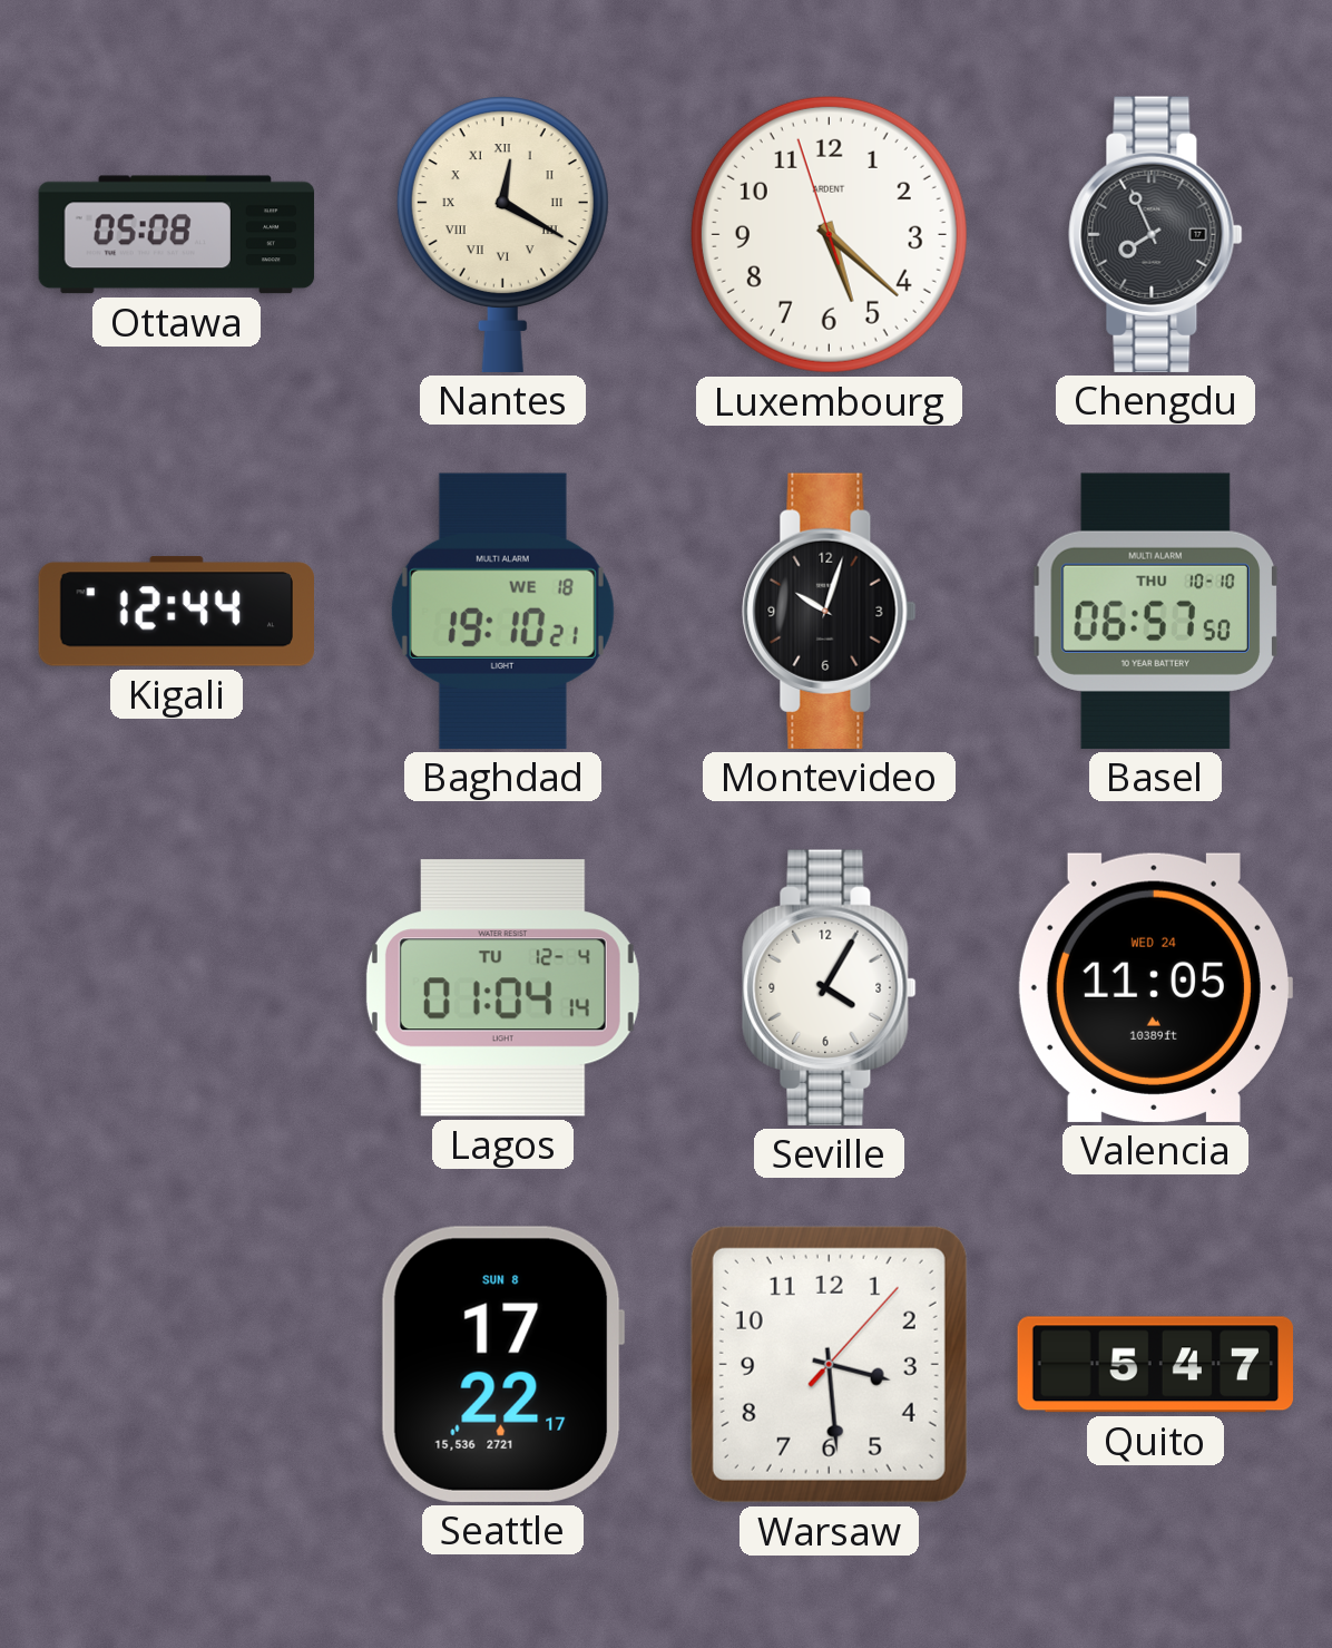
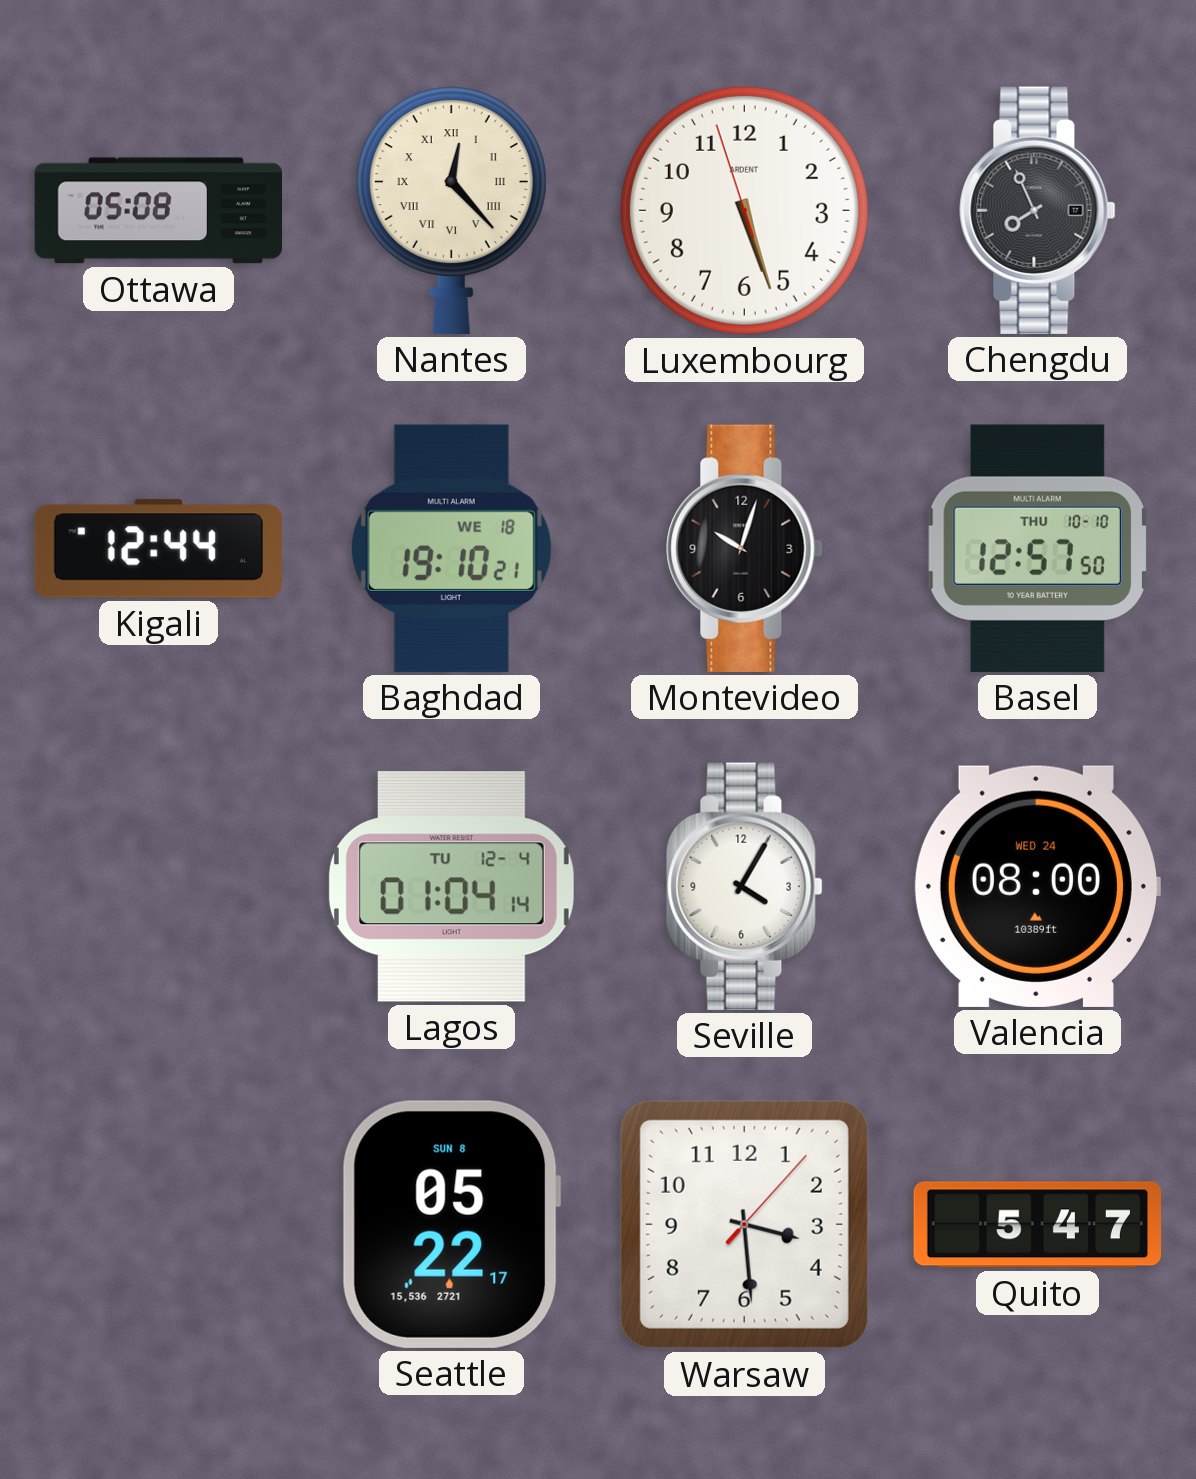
Nantes: 12:20 -> 12:23 (451, 210)
Luxembourg: 5:21 -> 5:26 (744, 210)
Basel: 06:57 -> 12:57 (1037, 548)
Valencia: 11:05 -> 08:00 (1037, 886)
Seattle: 17:22 -> 05:22 (451, 1224)
